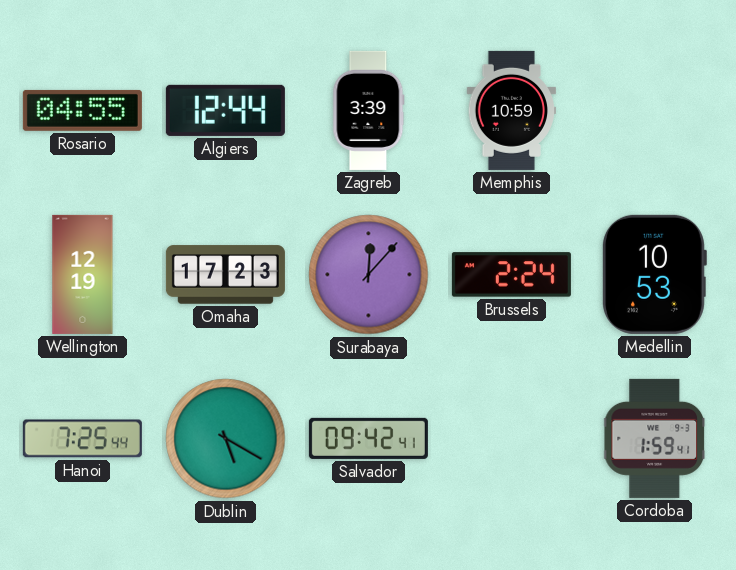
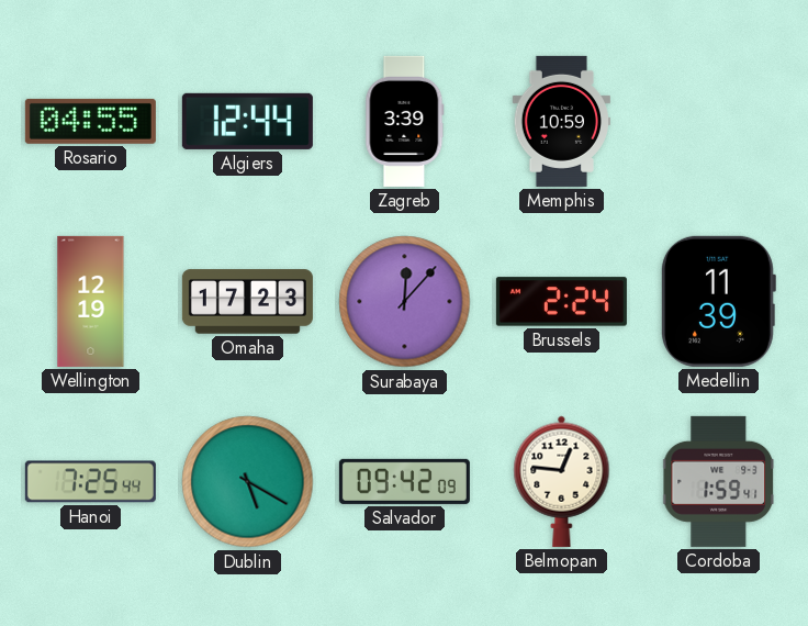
Medellin: 10:53 -> 11:39 (718, 301)
Salvador: 09:42:41 -> 09:42:09 (404, 481)
Belmopan: none -> 12:46 (562, 481)
